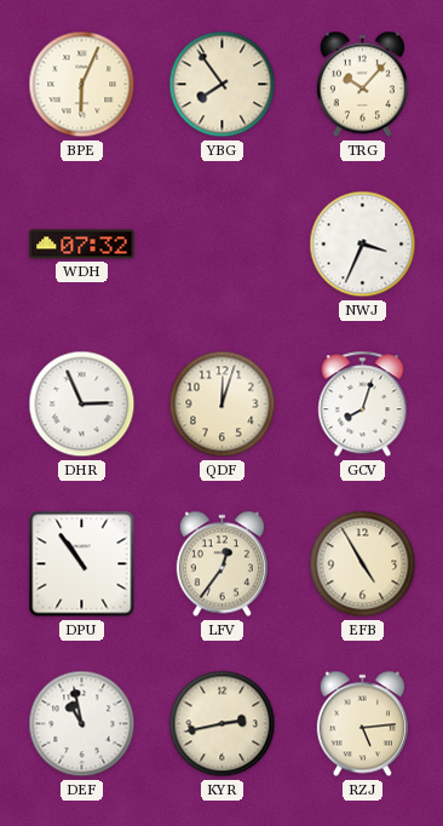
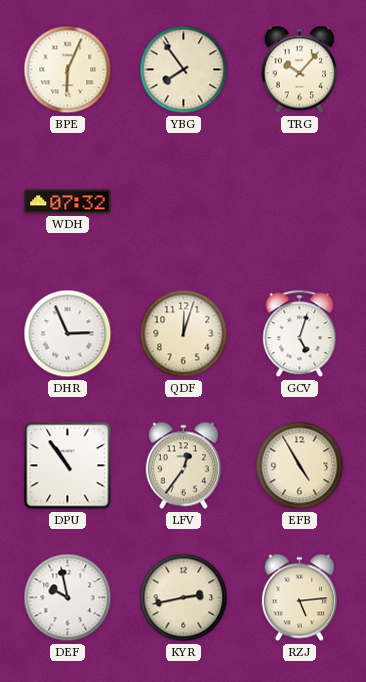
NWJ: 3:34 -> none (363, 245)
GCV: 8:03 -> 5:03 (300, 334)
DEF: 10:58 -> 9:58 (68, 598)
